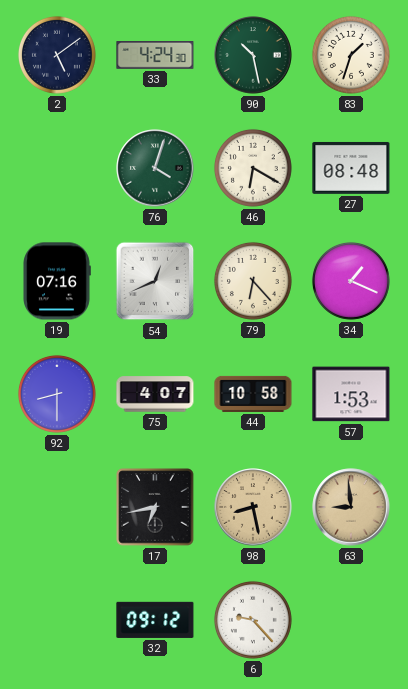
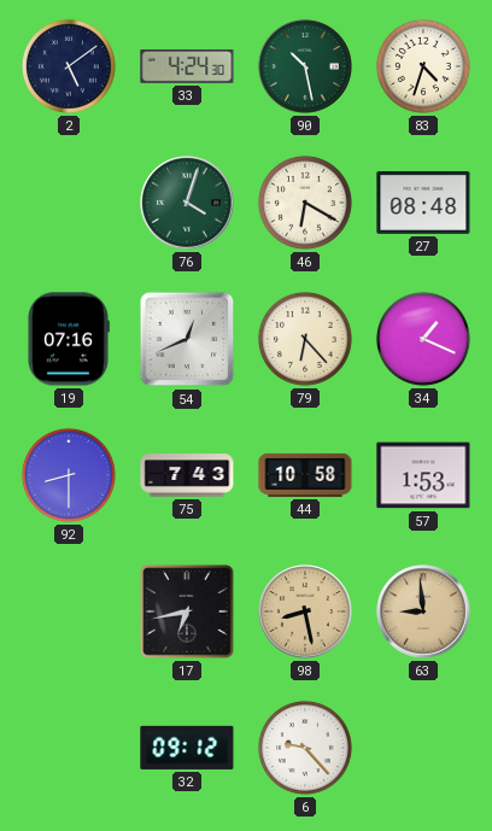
83: 1:33 -> 4:33 (423, 66)
75: 4:07 -> 7:43 (187, 475)
